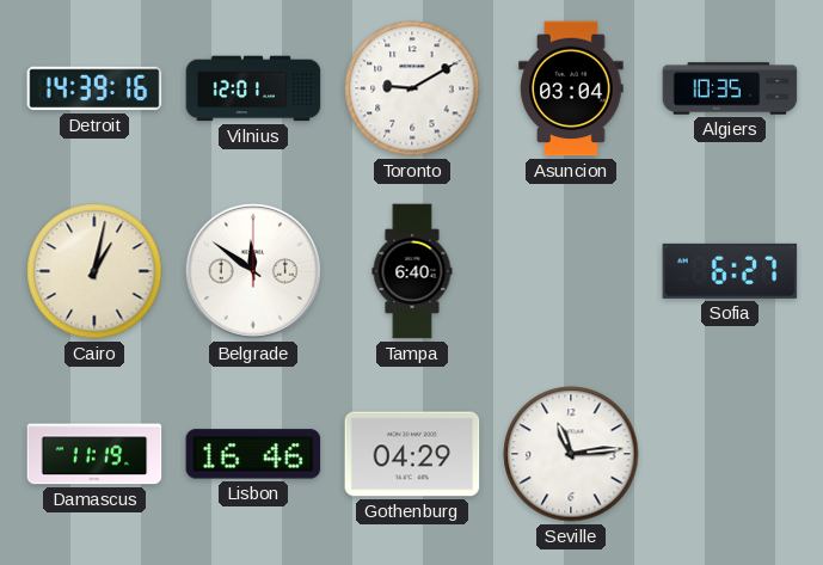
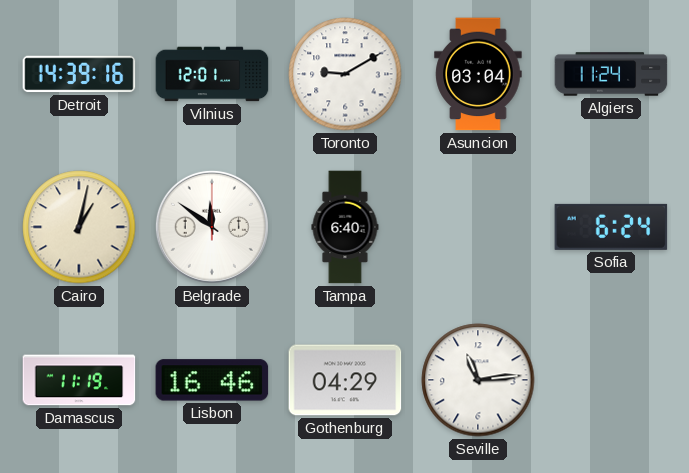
Algiers: 10:35 -> 11:24 (611, 74)
Sofia: 6:27 -> 6:24 (611, 227)
